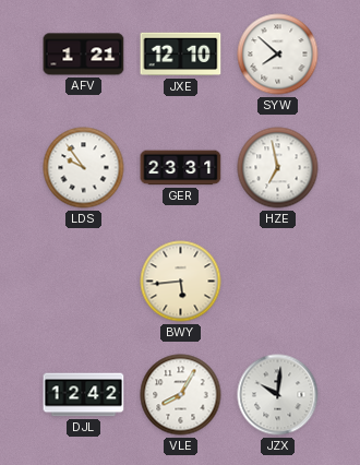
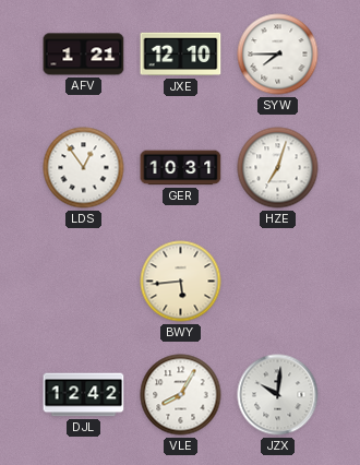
SYW: 7:52 -> 7:45 (278, 55)
LDS: 9:54 -> 12:54 (84, 168)
GER: 23:31 -> 10:31 (181, 168)
HZE: 6:58 -> 7:03 (278, 168)
